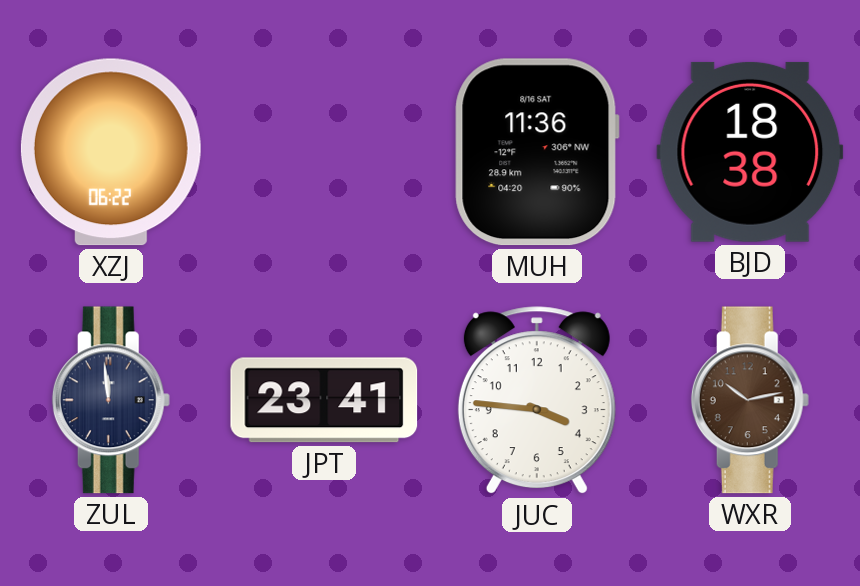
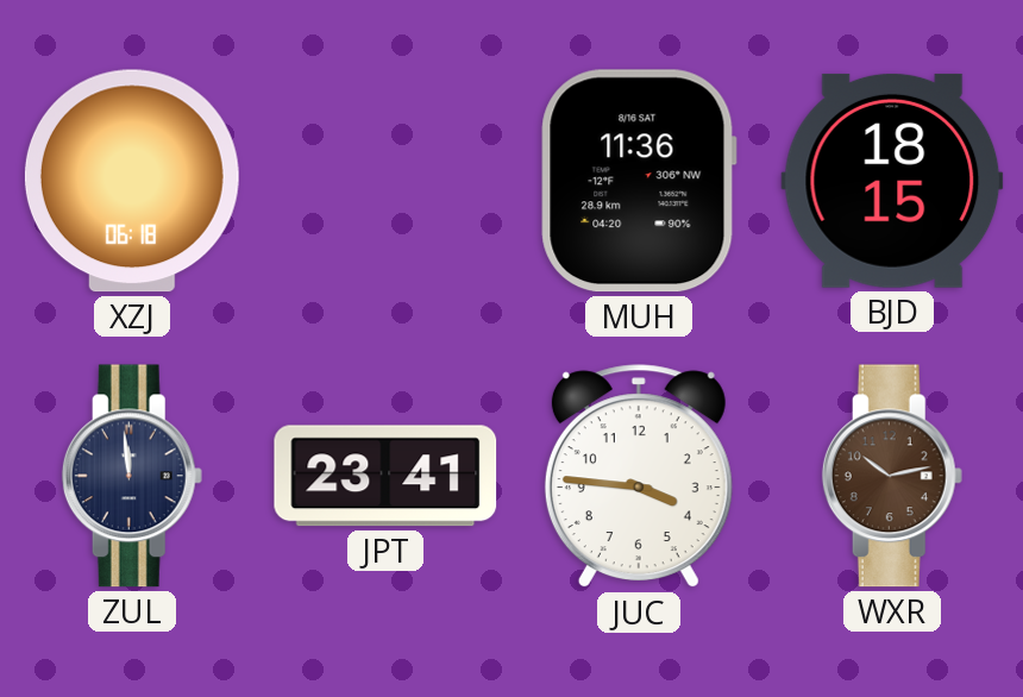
XZJ: 06:22 -> 06:18 (132, 181)
BJD: 18:38 -> 18:15 (892, 181)
